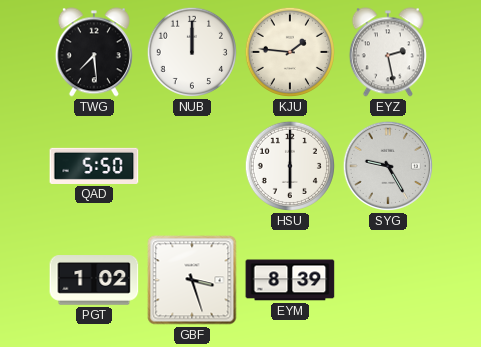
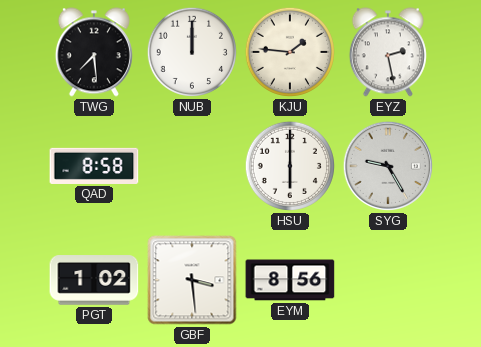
QAD: 5:50 -> 8:58 (94, 166)
GBF: 3:27 -> 3:29 (192, 280)
EYM: 8:39 -> 8:56 (290, 280)
